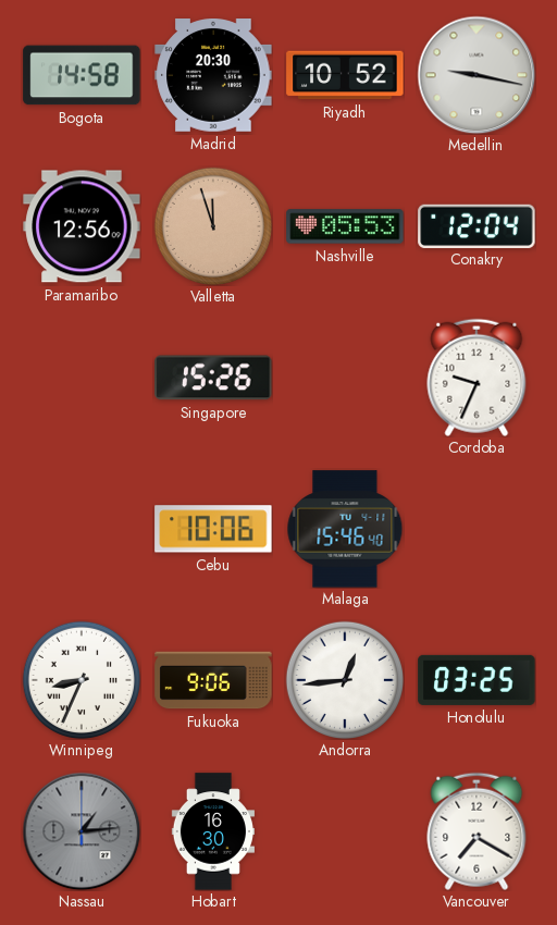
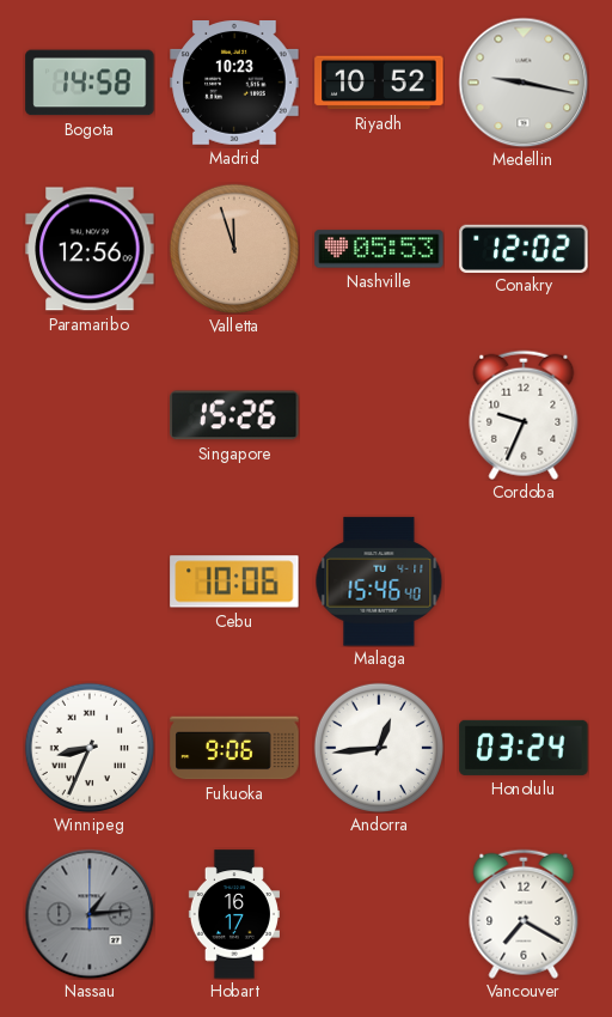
Madrid: 20:30 -> 10:23 (234, 84)
Conakry: 12:04 -> 12:02 (524, 248)
Honolulu: 03:25 -> 03:24 (524, 748)
Hobart: 16:30 -> 16:17 (234, 914)
